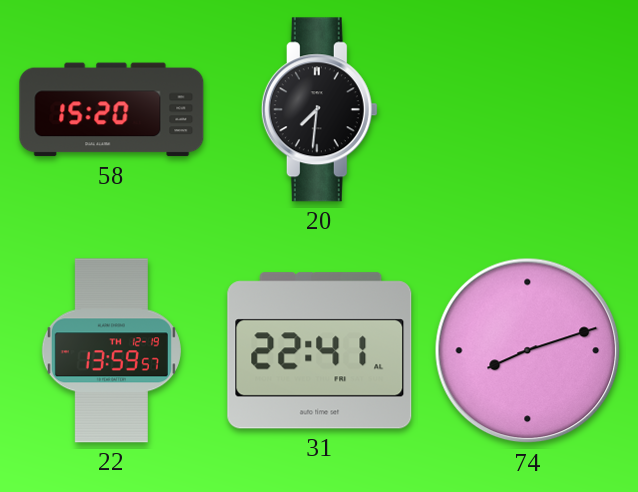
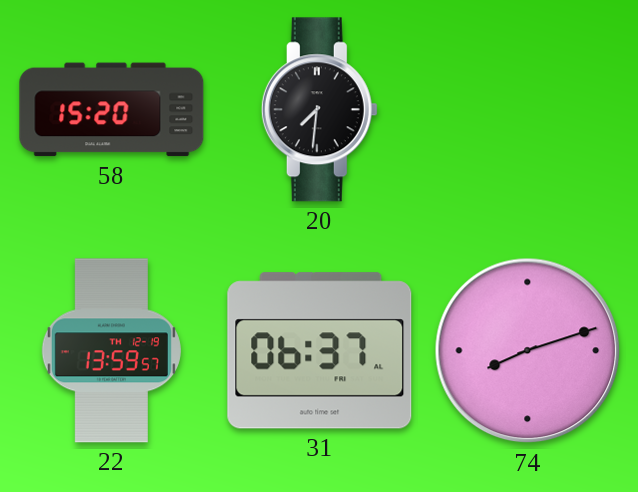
31: 22:41 -> 06:37 (320, 351)
